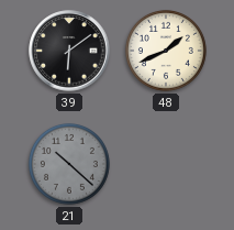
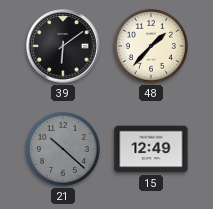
48: 1:41 -> 1:37 (151, 46)
15: none -> 12:49 (151, 149)
